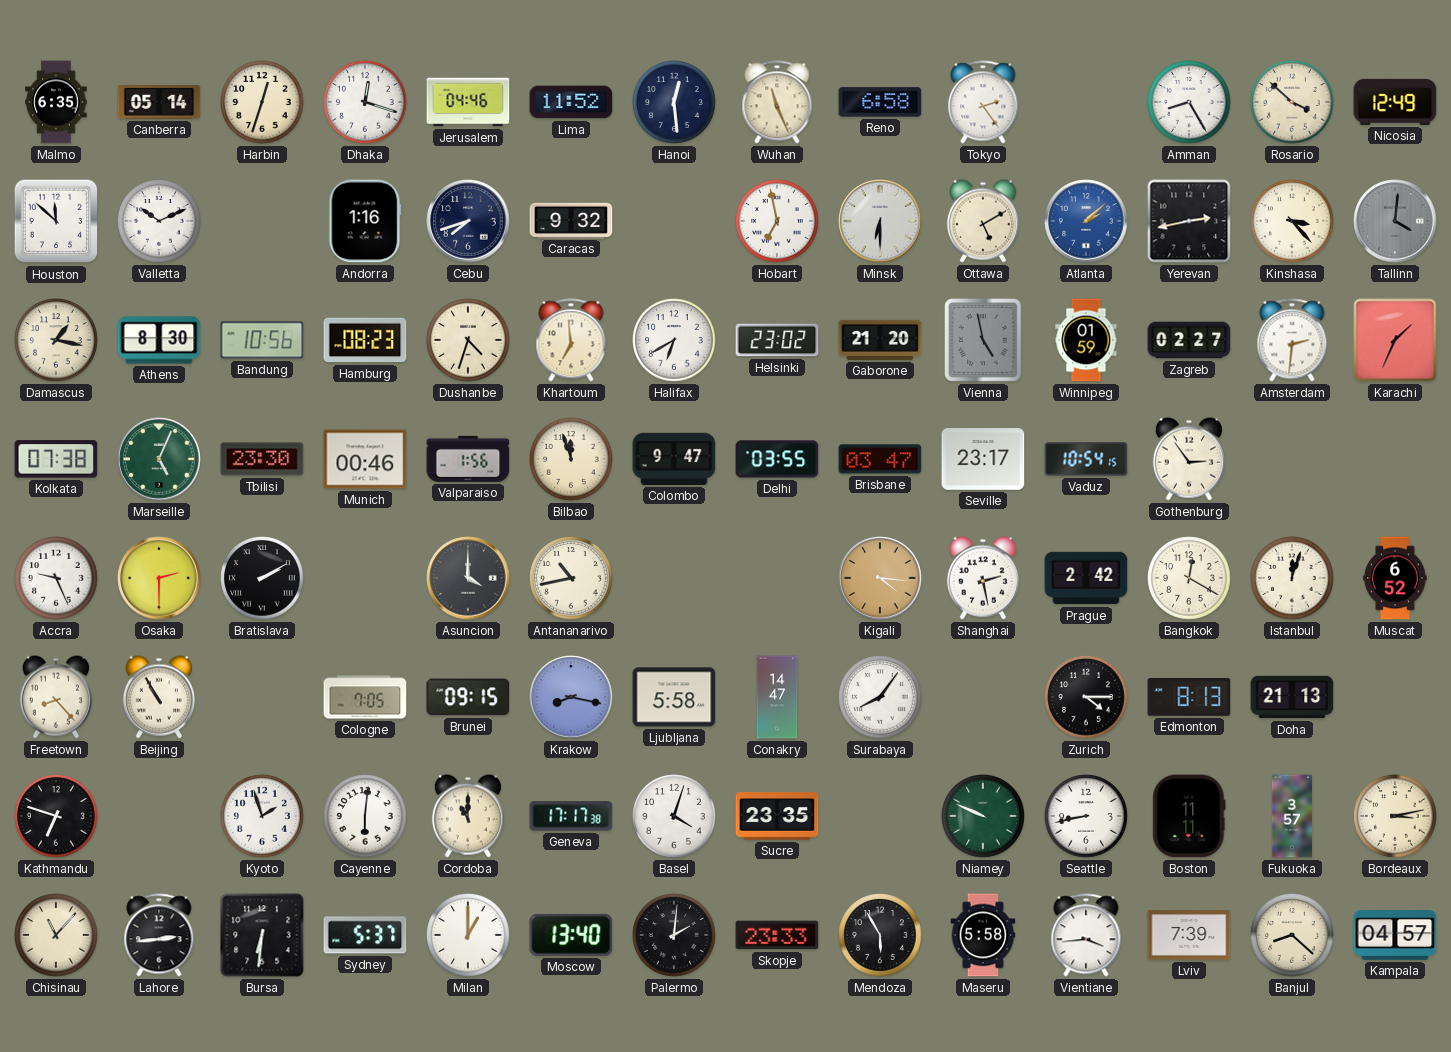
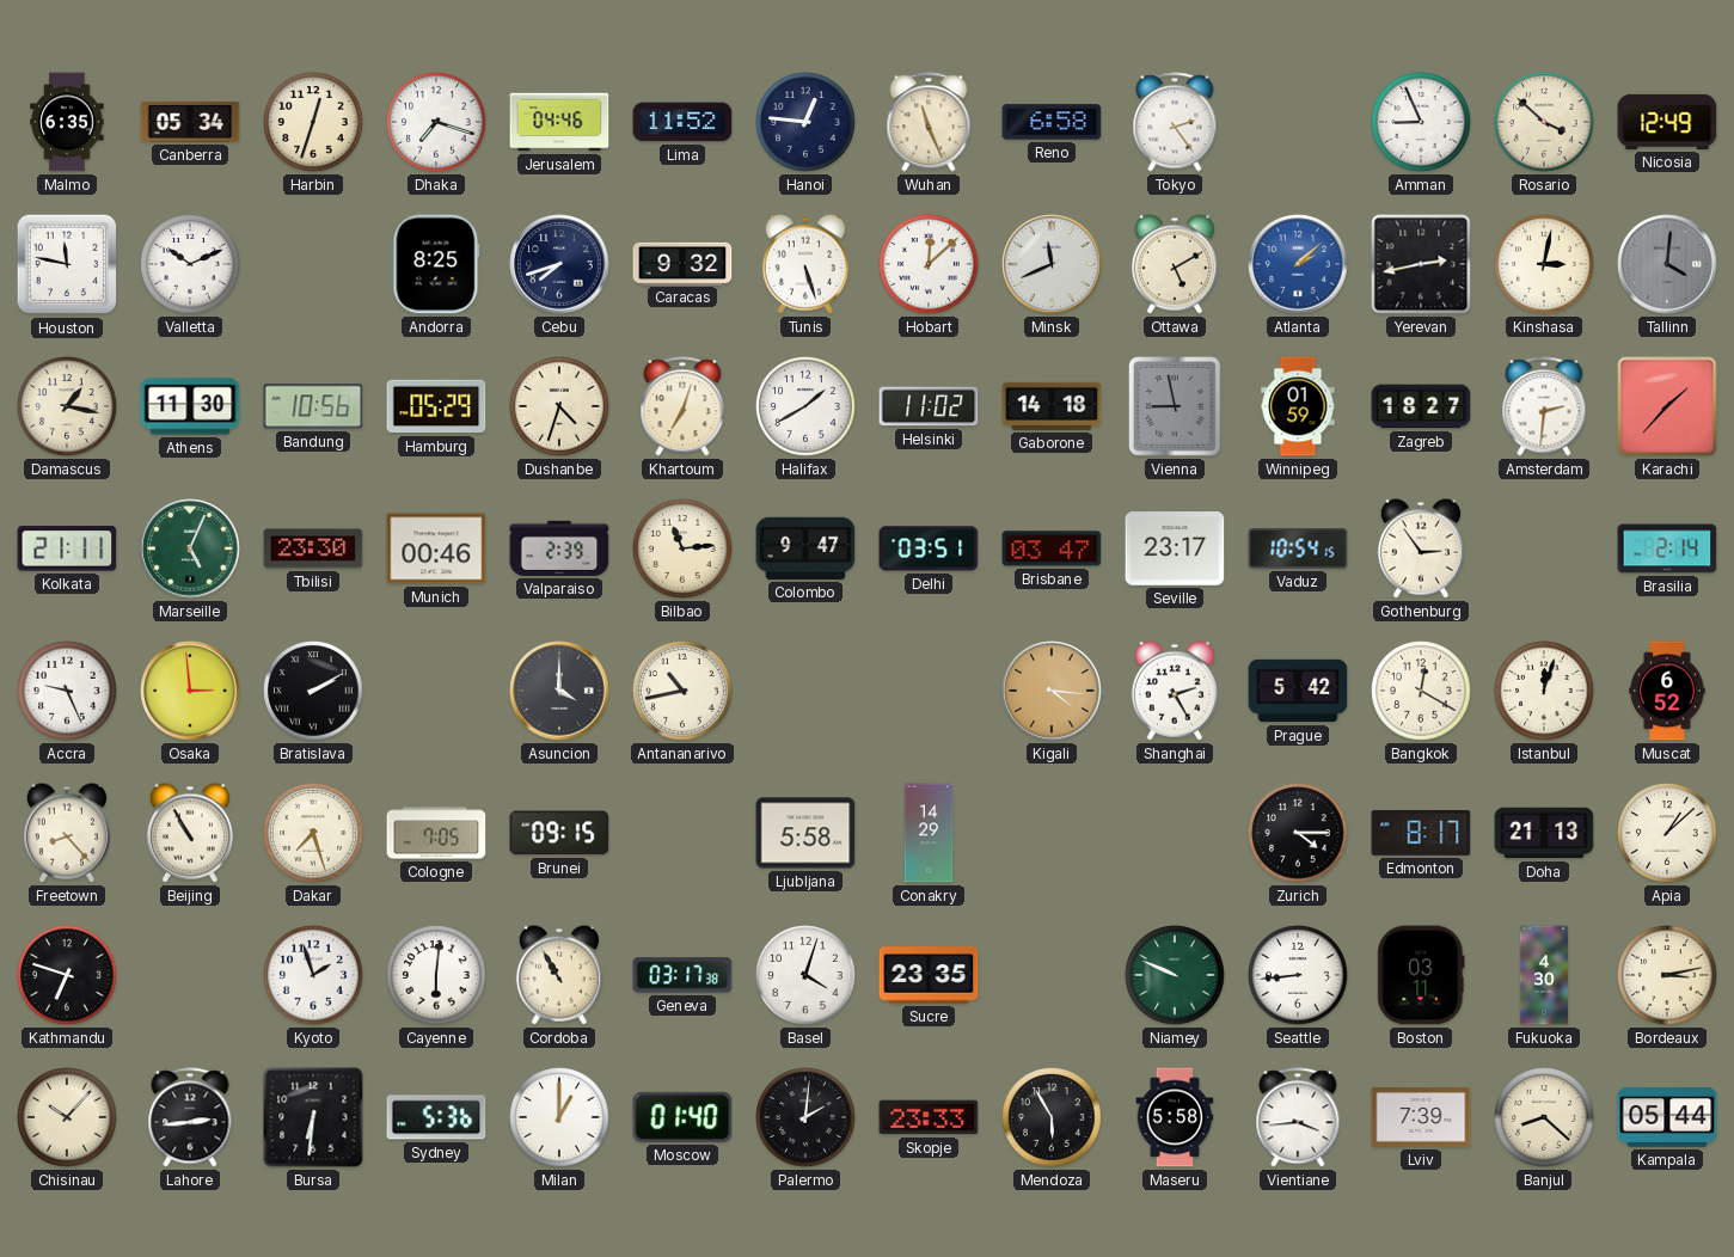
Canberra: 05:14 -> 05:34 (190, 122)
Dhaka: 12:18 -> 7:18 (436, 122)
Hanoi: 12:29 -> 12:46 (805, 122)
Amman: 8:25 -> 8:56 (1421, 122)
Houston: 11:52 -> 11:47 (67, 264)
Andorra: 1:16 -> 8:25 (436, 264)
Tunis: none -> 5:27 (805, 264)
Hobart: 6:58 -> 12:08 (929, 264)
Minsk: 6:30 -> 11:41 (1052, 264)
Kinshasa: 3:23 -> 3:02 (1544, 264)
Athens: 8:30 -> 11:30 (190, 406)
Hamburg: 08:23 -> 05:29 (436, 406)
Khartoum: 6:59 -> 7:03 (682, 406)
Halifax: 6:40 -> 1:40 (805, 406)
Helsinki: 23:02 -> 11:02 (929, 406)
Gaborone: 21:20 -> 14:18 (1052, 406)
Vienna: 4:58 -> 8:58 (1175, 406)
Zagreb: 02:27 -> 18:27 (1421, 406)
Karachi: 1:34 -> 1:37 (1667, 406)
Kolkata: 07:38 -> 21:11 (67, 548)
Valparaiso: 1:56 -> 2:39 (559, 548)
Bilbao: 11:57 -> 11:14 (682, 548)
Delhi: 03:55 -> 03:51 (929, 548)
Brasilia: none -> 2:14 (1667, 548)
Osaka: 2:30 -> 2:59 (190, 691)
Shanghai: 2:28 -> 2:25 (1175, 691)
Prague: 2:42 -> 5:42 (1298, 691)
Dakar: none -> 7:27 (313, 833)
Krakow: 8:17 -> none (571, 697)
Conakry: 14:47 -> 14:29 (929, 833)
Surabaya: 8:06 -> none (880, 697)
Edmonton: 8:13 -> 8:17 (1421, 833)
Apia: none -> 1:08 (1667, 833)
Cordoba: 11:00 -> 10:55 (559, 975)
Geneva: 17:17 -> 03:17 (682, 975)
Seattle: 8:43 -> 8:44 (1298, 975)
Boston: 11:11 -> 03:11 (1421, 975)
Fukuoka: 3:57 -> 4:30 (1544, 975)
Chisinau: 11:07 -> 10:07 (67, 1117)
Sydney: 5:37 -> 5:36 (436, 1117)
Moscow: 13:40 -> 01:40 (682, 1117)
Kampala: 04:57 -> 05:44 (1667, 1118)
